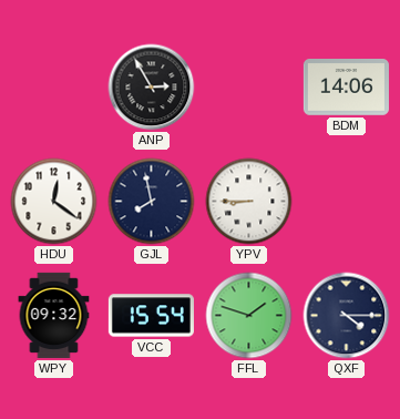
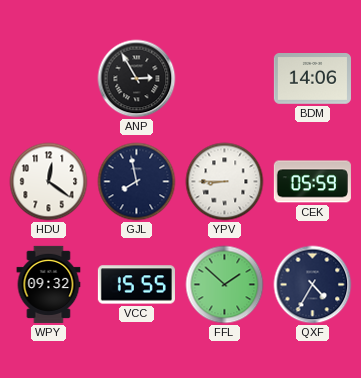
CEK: none -> 05:59 (312, 182)
VCC: 15:54 -> 15:55 (136, 285)
FFL: 1:48 -> 1:52 (225, 285)
QXF: 4:15 -> 4:35 (313, 285)
